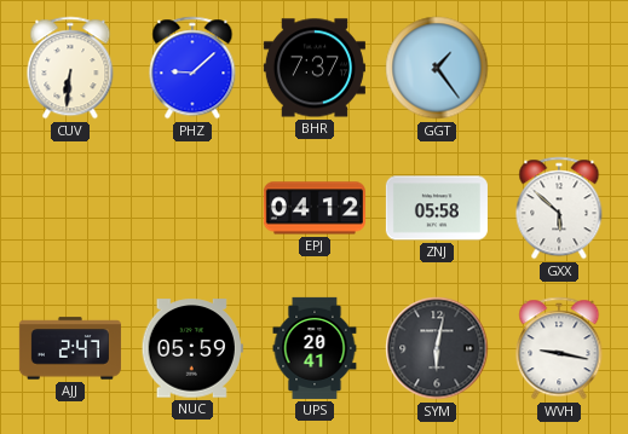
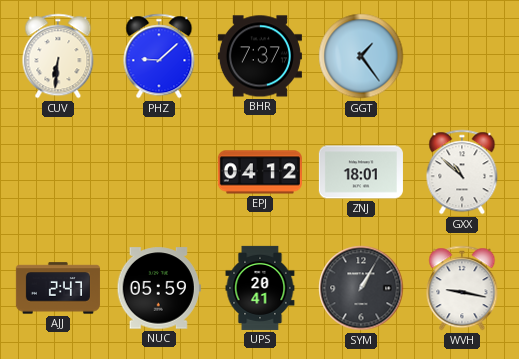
ZNJ: 05:58 -> 18:01 (361, 172)
GXX: 5:52 -> 10:52 (462, 172)
SYM: 6:02 -> 1:05 (361, 288)
